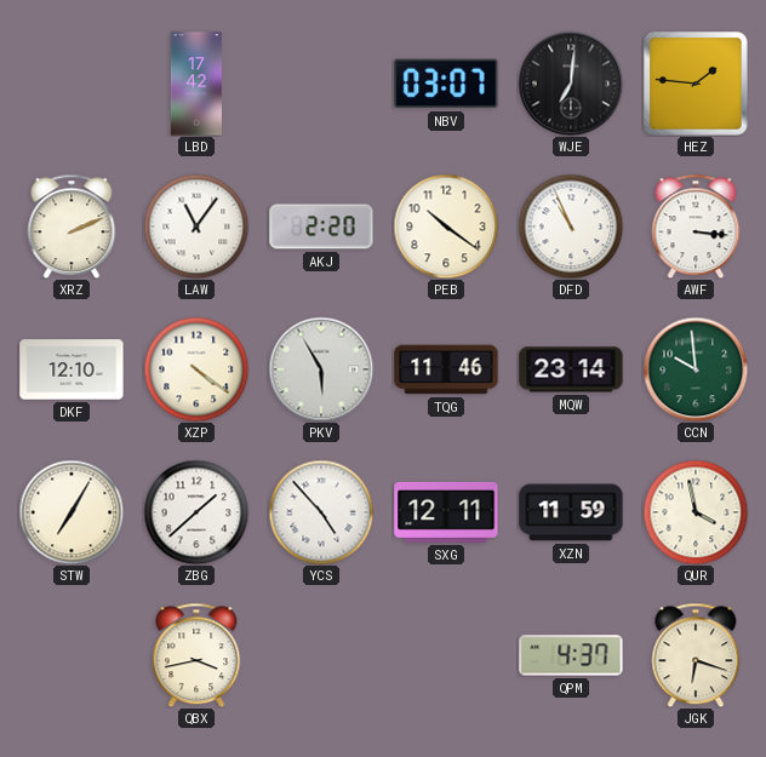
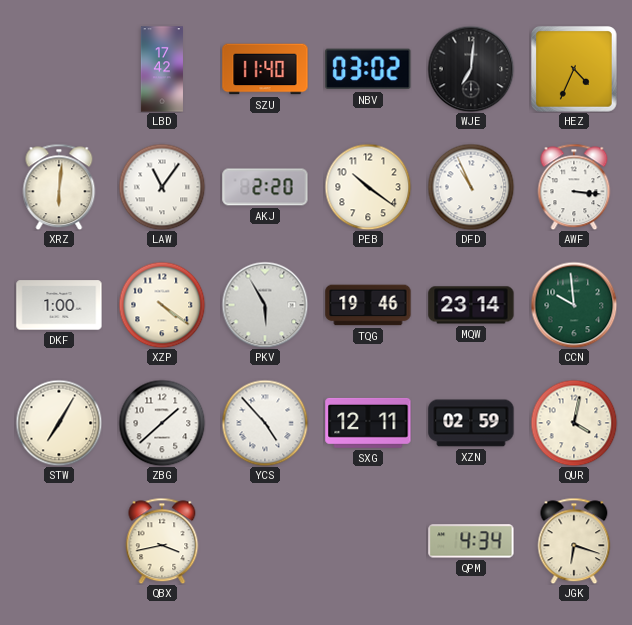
SZU: none -> 11:40 (265, 69)
NBV: 03:07 -> 03:02 (368, 69)
HEZ: 1:46 -> 4:34 (575, 70)
XRZ: 2:11 -> 6:01 (59, 187)
DKF: 12:10 -> 1:00 (59, 305)
TQG: 11:46 -> 19:46 (368, 305)
XZN: 11:59 -> 02:59 (471, 423)
QUR: 3:58 -> 4:02 (574, 423)
QPM: 4:37 -> 4:34 (471, 541)
